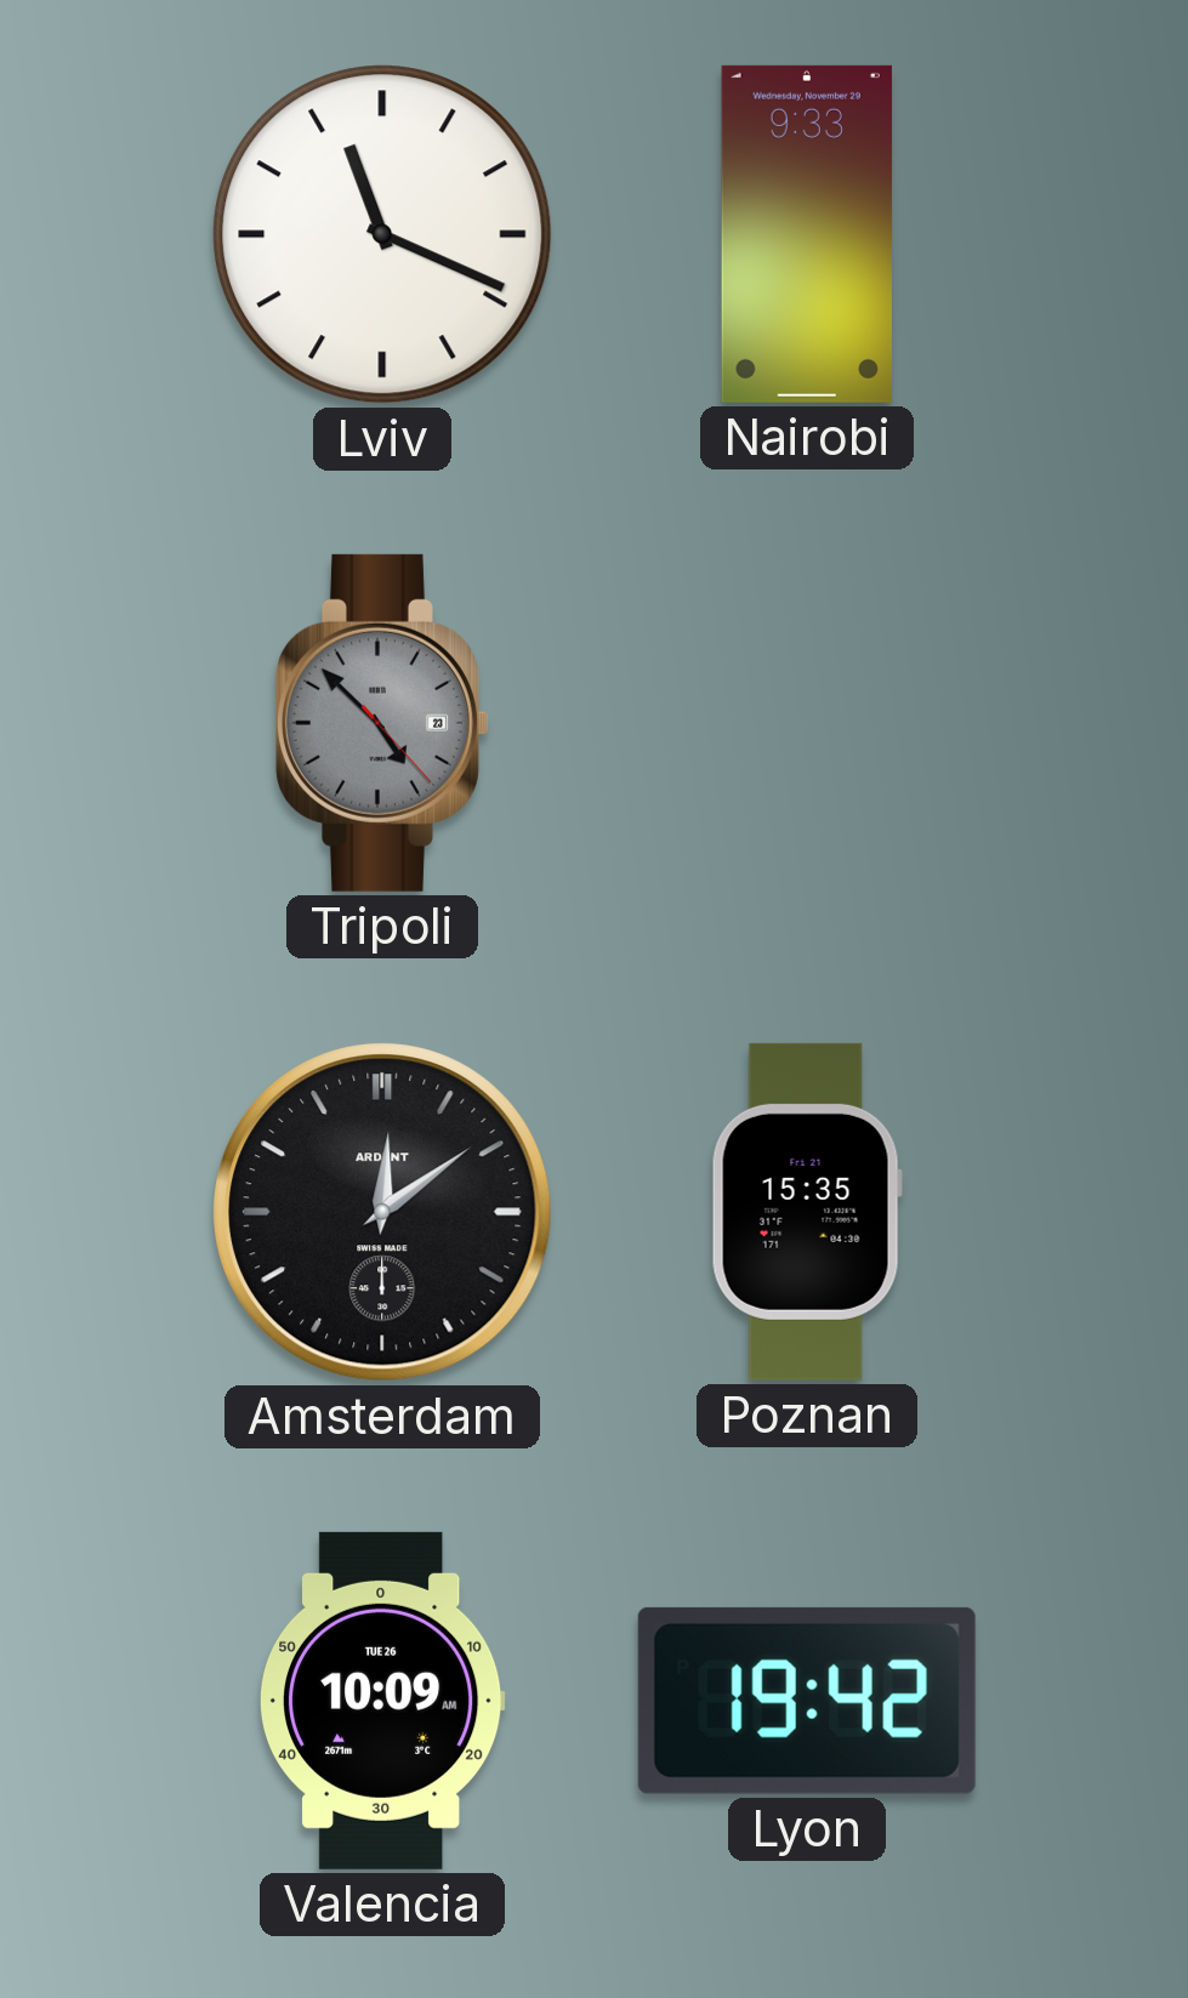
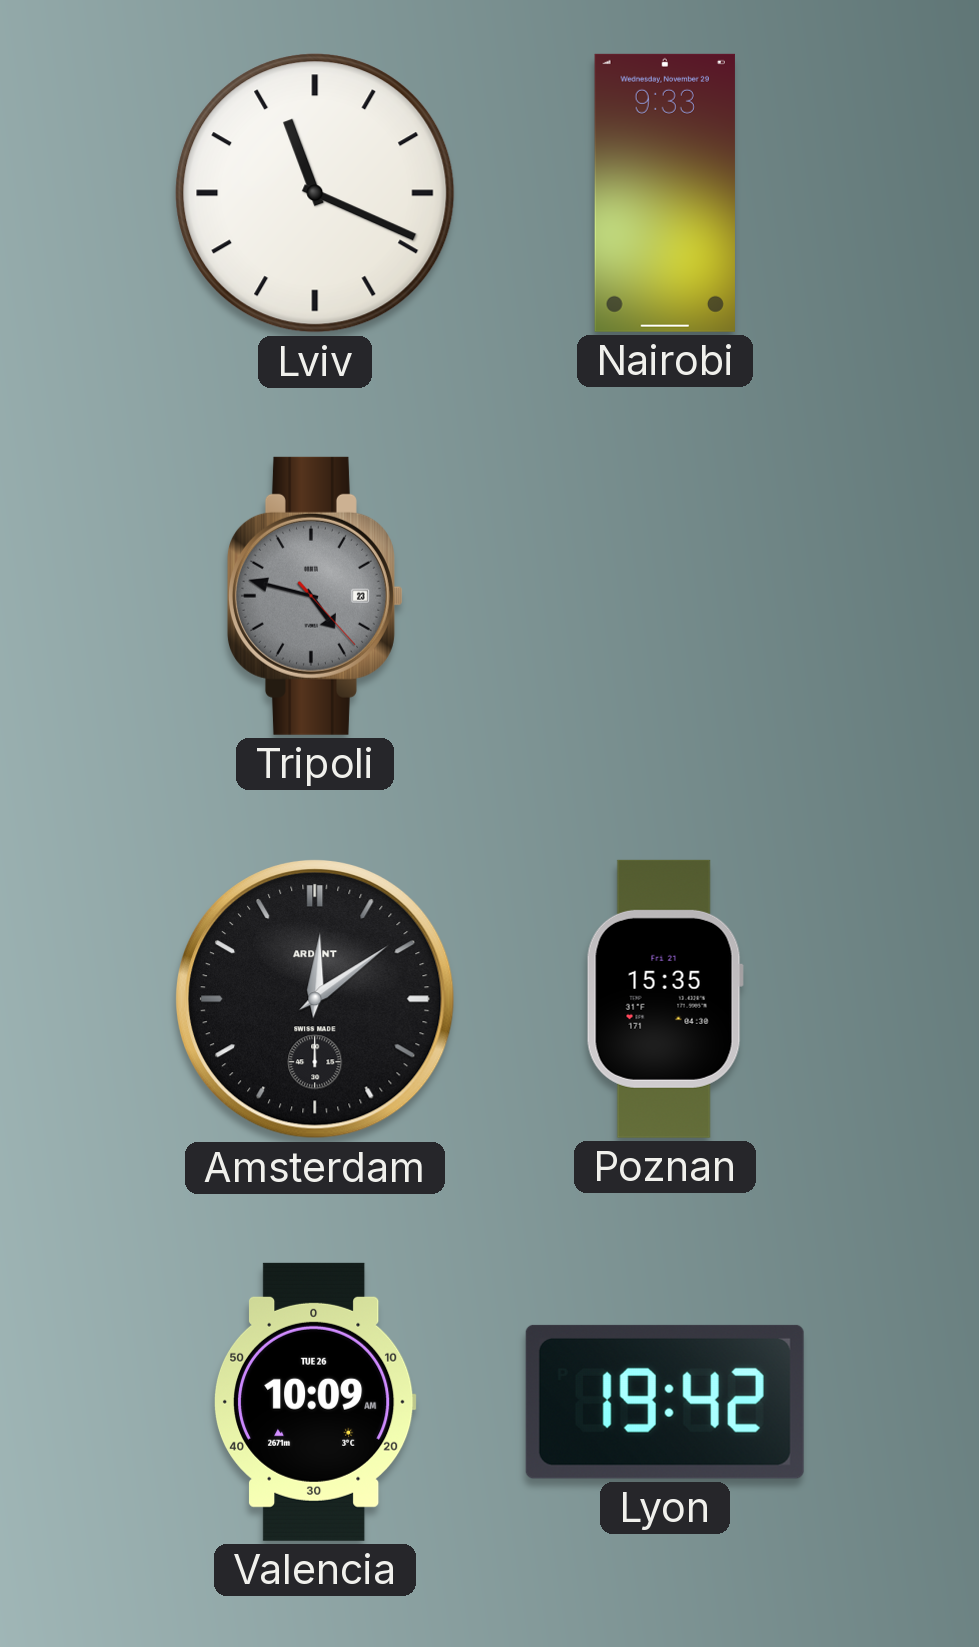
Tripoli: 4:52 -> 4:47 (315, 596)
